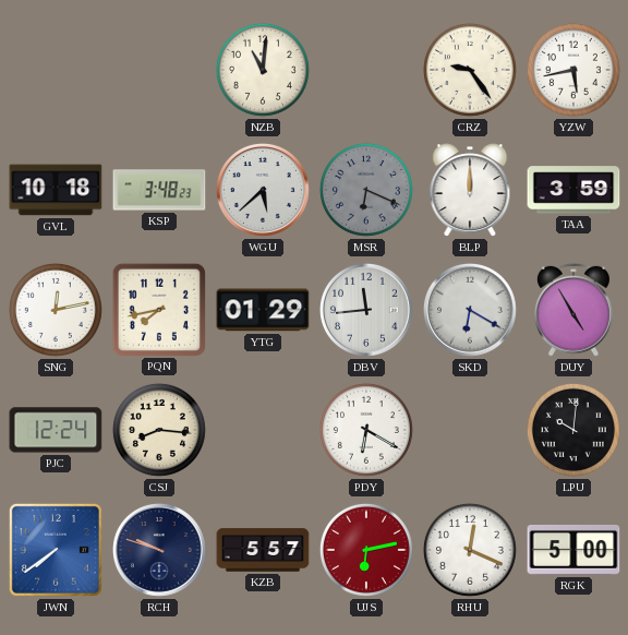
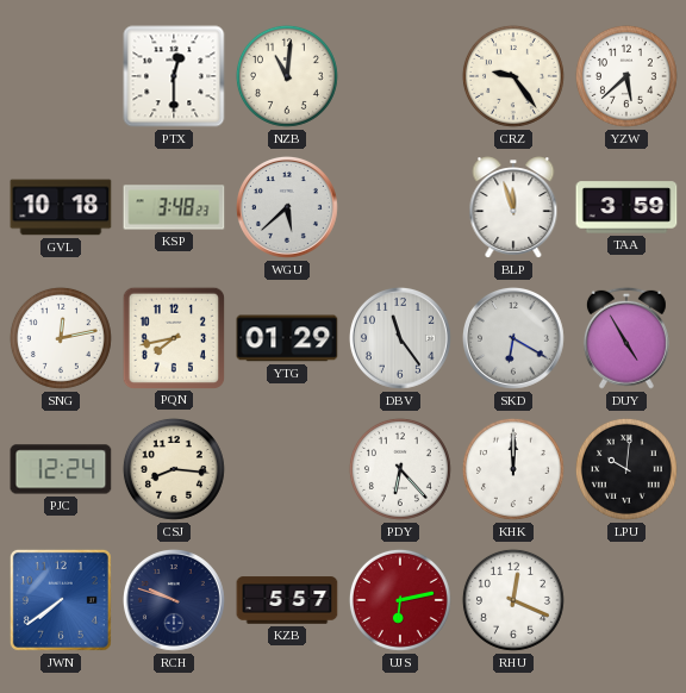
PTX: none -> 12:30 (174, 76)
YZW: 5:43 -> 5:38 (626, 76)
MSR: 6:19 -> none (366, 190)
BLP: 12:00 -> 11:57 (513, 207)
DBV: 11:44 -> 11:24 (401, 339)
PDY: 6:20 -> 6:23 (400, 469)
KHK: none -> 12:00 (513, 469)
RGK: 5:00 -> none (573, 550)
